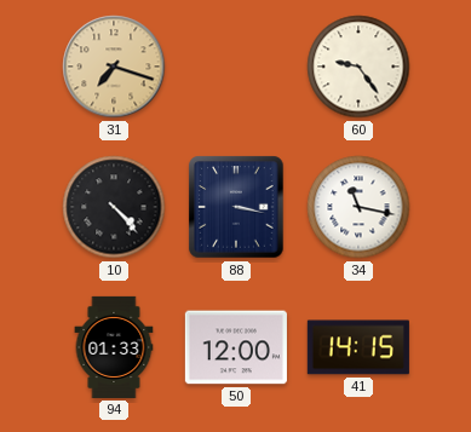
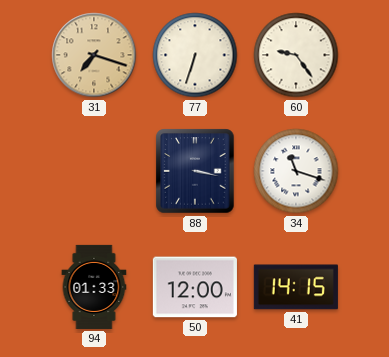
77: none -> 6:33 (195, 55)
10: 4:23 -> none (114, 207)
34: 11:17 -> 11:18 (296, 171)
